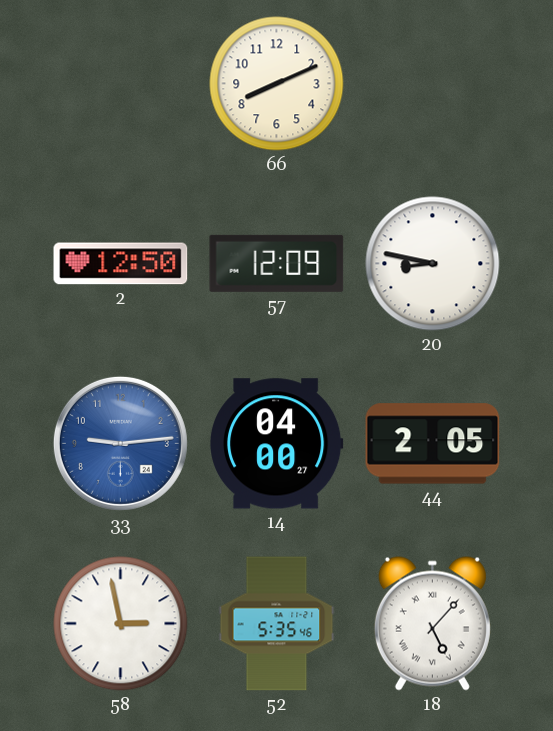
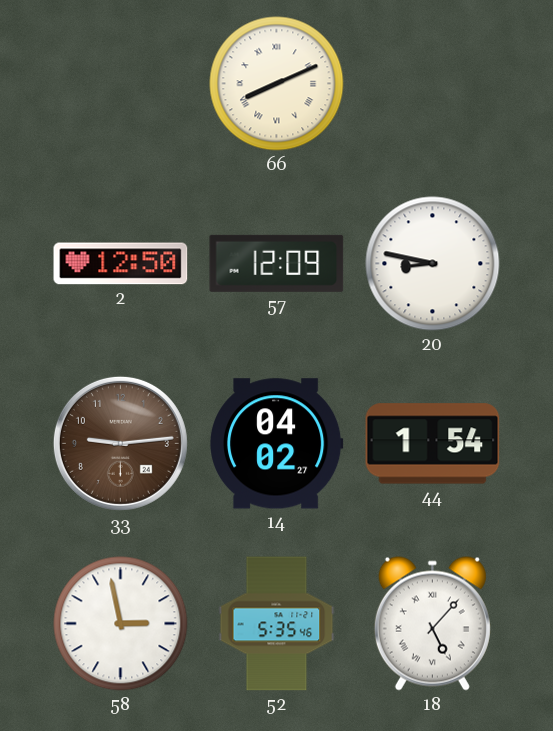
66 numerals: Arabic -> Roman (277, 84)
33 dial: blue -> brown (120, 443)
14: 04:00 -> 04:02 (276, 444)
44: 2:05 -> 1:54 (433, 444)
